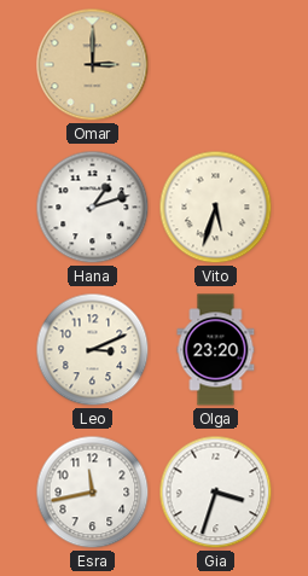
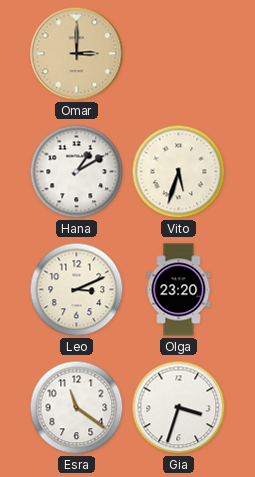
Hana: 1:12 -> 1:10 (77, 172)
Esra: 11:43 -> 11:21 (77, 408)
